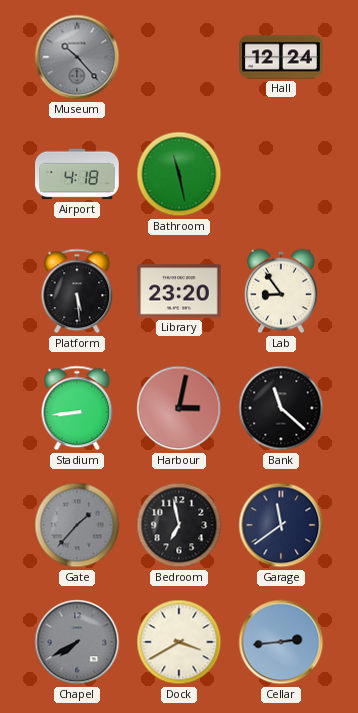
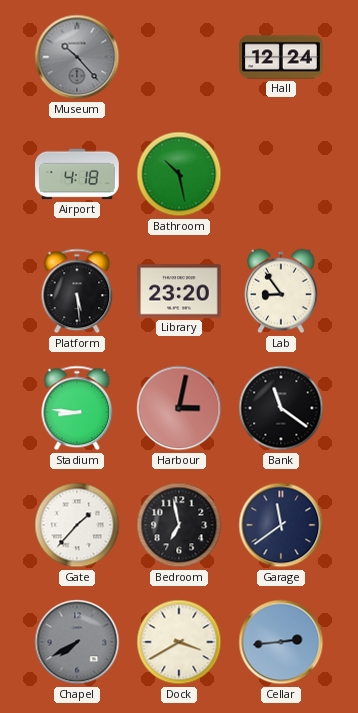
Bathroom: 11:28 -> 10:28 (179, 174)
Stadium: 8:44 -> 8:46 (77, 408)
Bank: 11:22 -> 11:21 (281, 408)
Gate dial: grey -> white (77, 525)
